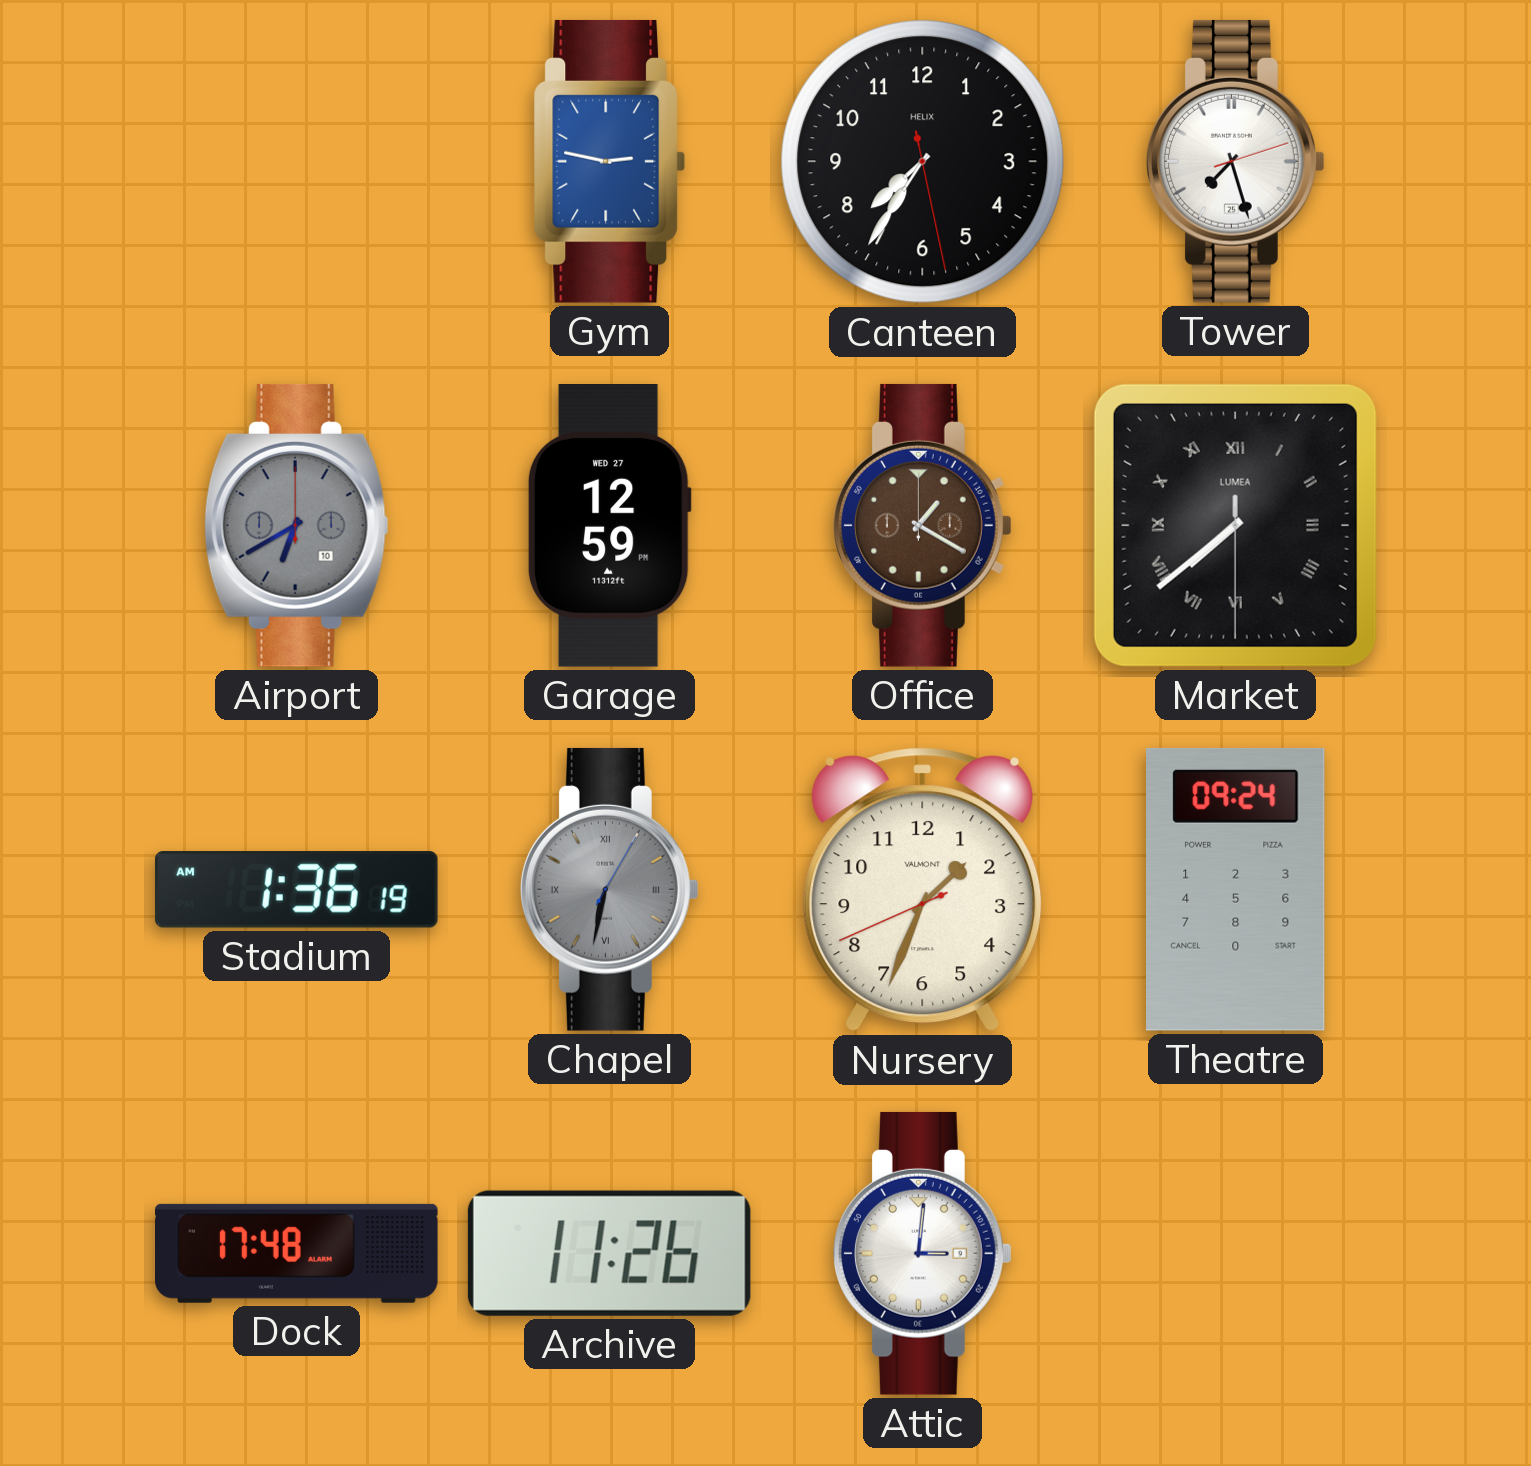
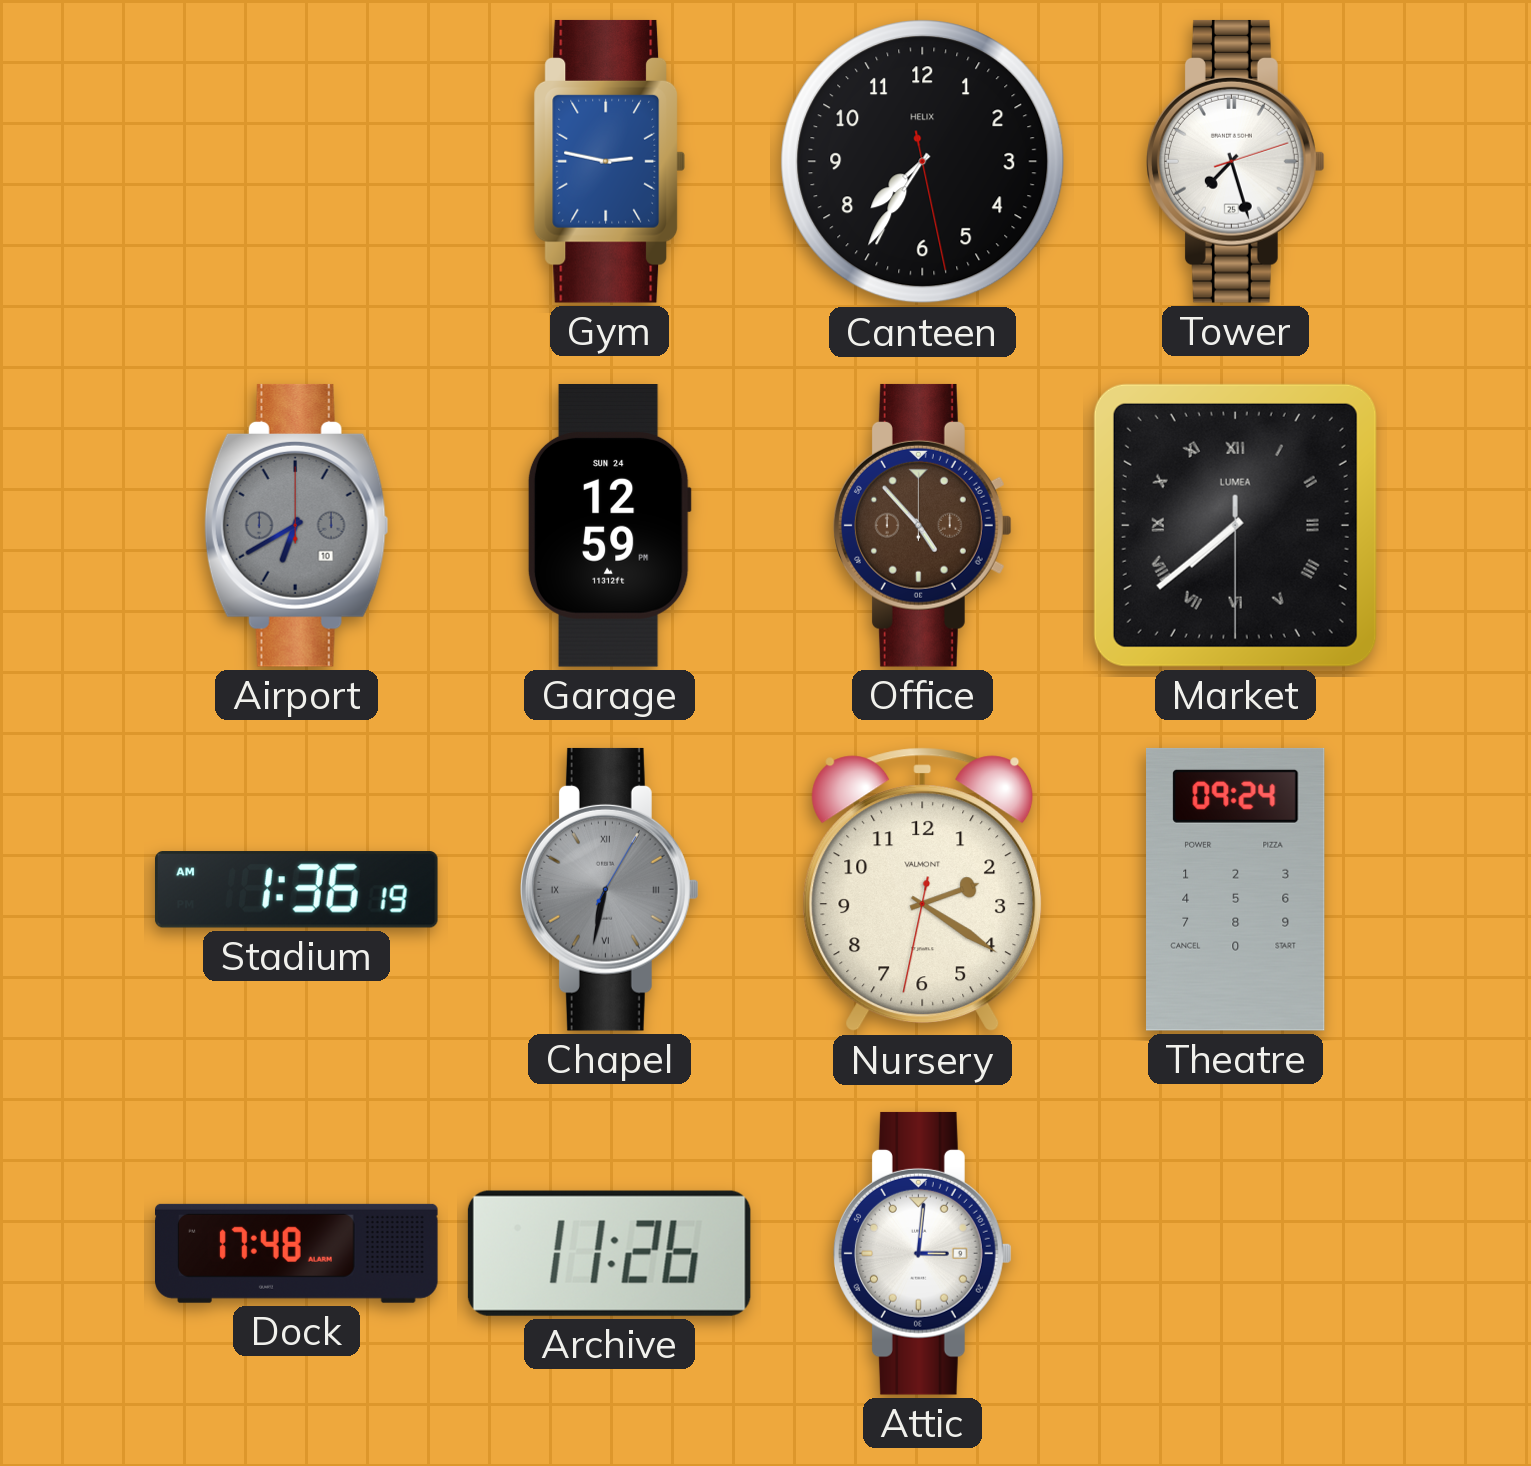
Garage date: WED 27 -> SUN 24 (609, 526)
Office: 1:20 -> 4:53 (923, 525)
Nursery: 1:33 -> 2:20 (923, 890)
